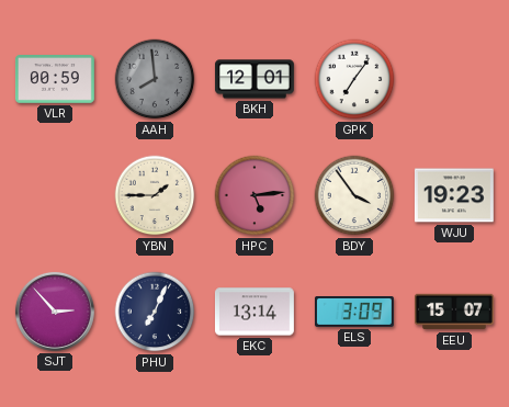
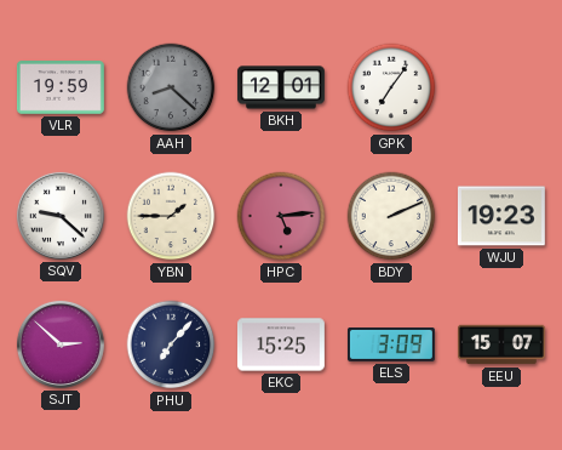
VLR: 00:59 -> 19:59 (61, 89)
AAH: 7:59 -> 8:22 (171, 87)
SQV: none -> 9:22 (61, 216)
BDY: 3:54 -> 2:11 (391, 216)
SJT: 2:53 -> 2:52 (61, 344)
PHU: 7:04 -> 7:07 (171, 344)
EKC: 13:14 -> 15:25 (281, 344)
